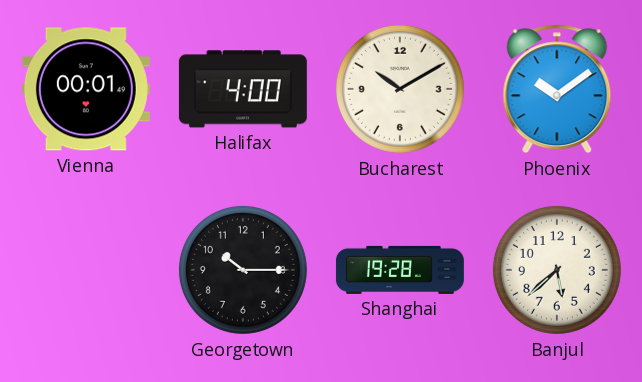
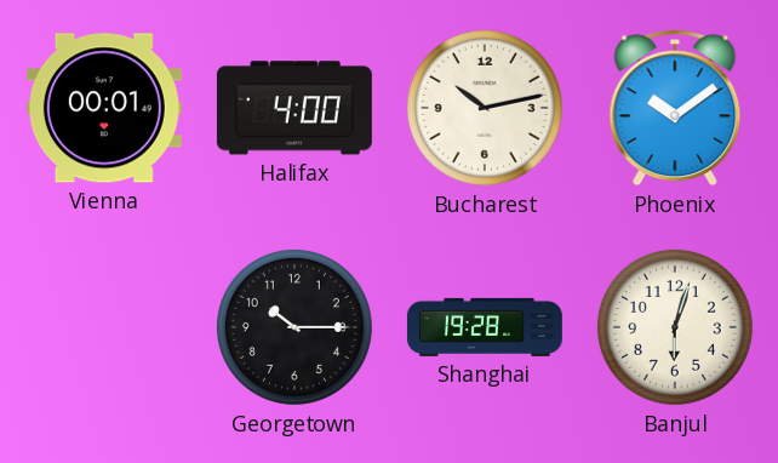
Bucharest: 10:10 -> 10:13 (485, 108)
Banjul: 5:38 -> 6:03 (675, 327)
